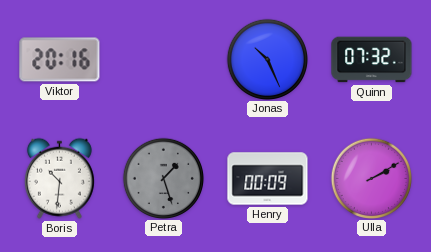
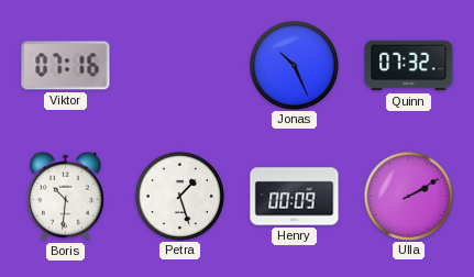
Viktor: 20:16 -> 07:16 (66, 66)
Petra dial: grey -> white (179, 196)
